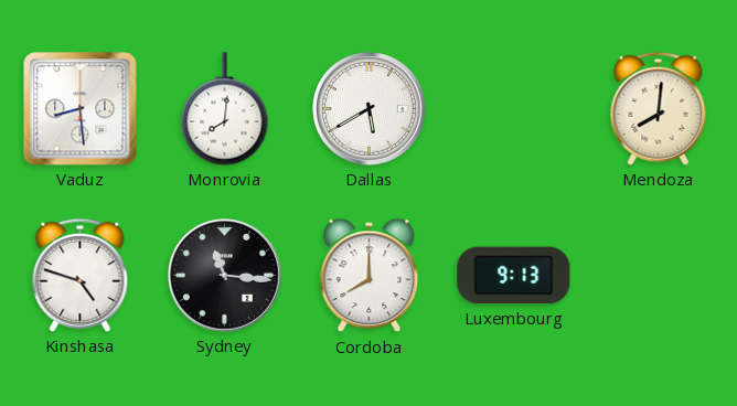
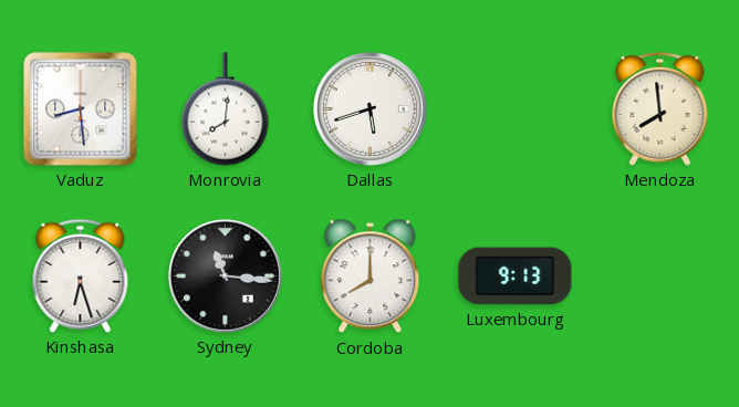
Dallas: 5:40 -> 5:42 (371, 109)
Mendoza: 8:01 -> 7:59 (660, 108)
Kinshasa: 4:48 -> 6:27 (81, 275)
